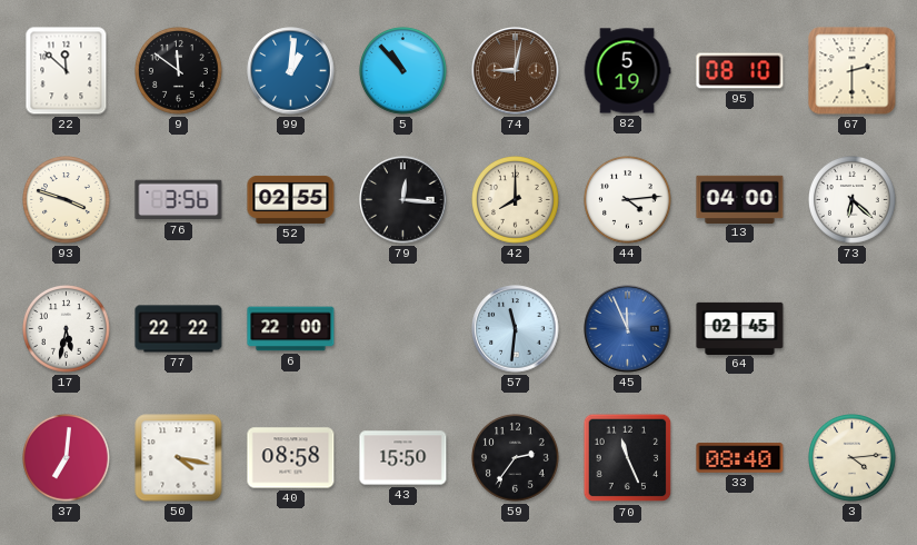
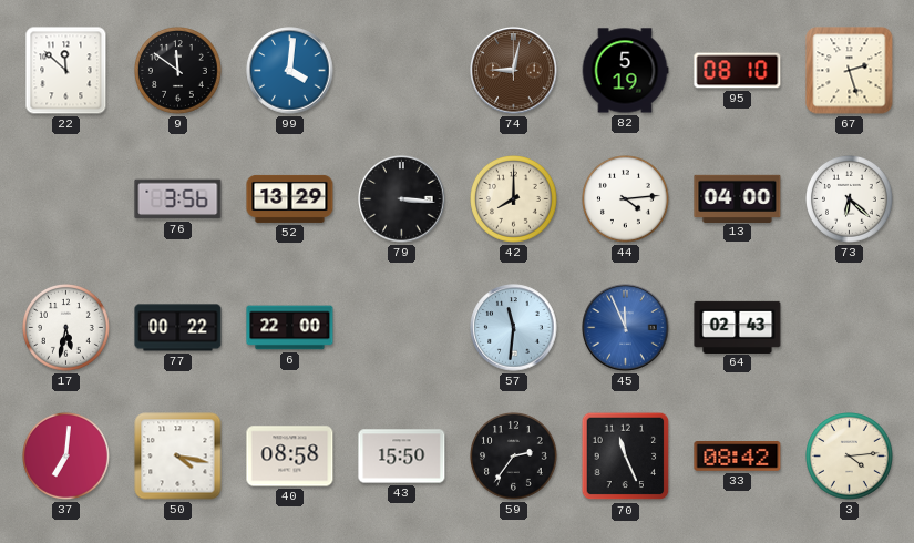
99: 1:01 -> 4:01 (290, 71)
5: 10:53 -> none (403, 71)
67: 2:30 -> 2:27 (850, 71)
93: 3:48 -> none (67, 200)
52: 02:55 -> 13:29 (290, 198)
79: 12:16 -> 3:16 (402, 199)
77: 22:22 -> 00:22 (178, 328)
64: 02:45 -> 02:43 (738, 327)
33: 08:40 -> 08:42 (738, 457)
